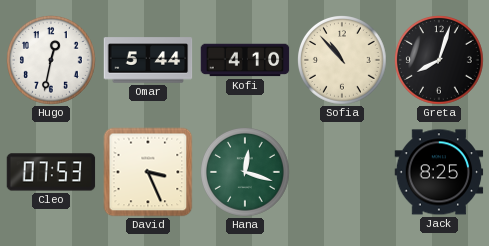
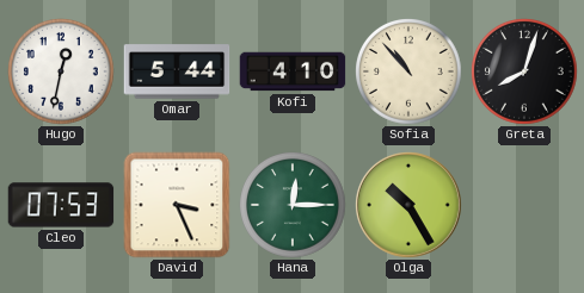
Hana: 12:18 -> 12:15 (294, 206)
Olga: none -> 10:25 (410, 206)
Jack: 8:25 -> none (439, 172)
